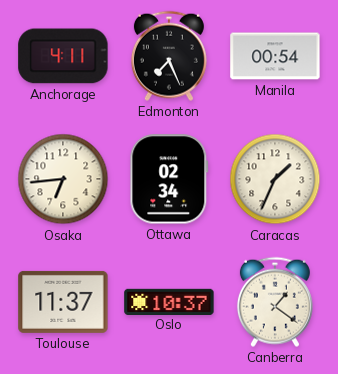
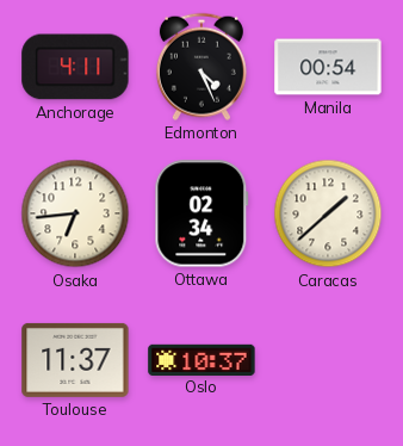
Edmonton: 7:26 -> 4:26 (201, 67)
Caracas: 1:34 -> 1:38 (328, 213)
Canberra: 1:21 -> none (275, 302)
